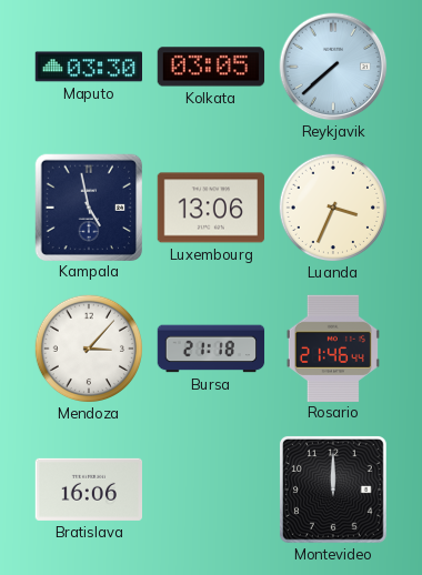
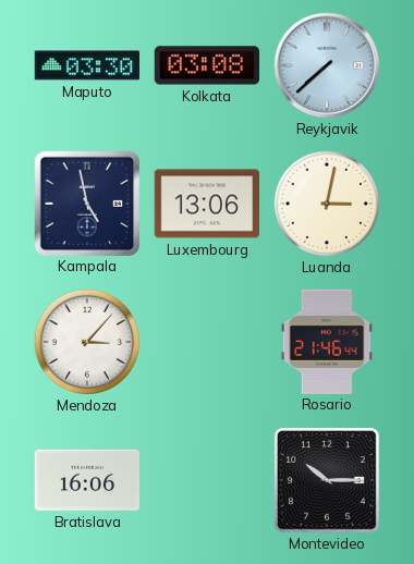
Kolkata: 03:05 -> 03:08 (207, 65)
Luanda: 3:34 -> 3:02 (327, 204)
Bursa: 21:18 -> none (211, 349)
Montevideo: 12:00 -> 10:15 (327, 480)
